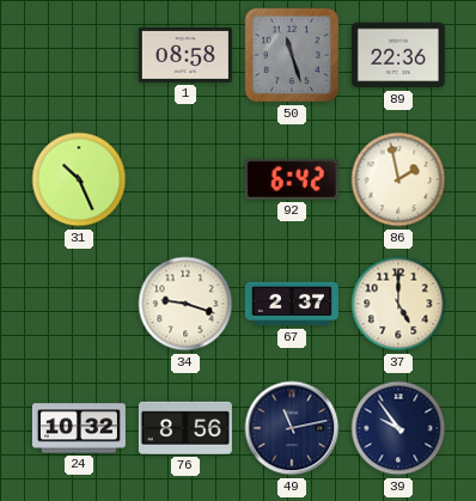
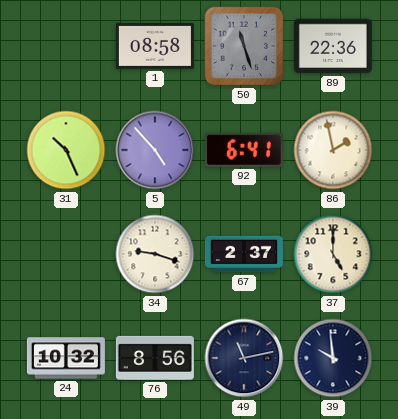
5: none -> 4:53 (155, 150)
92: 6:42 -> 6:41 (244, 150)
39: 9:54 -> 9:59 (333, 358)
